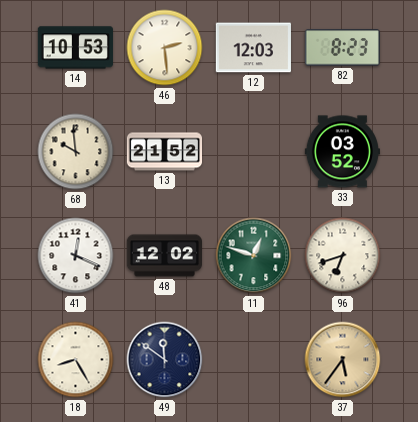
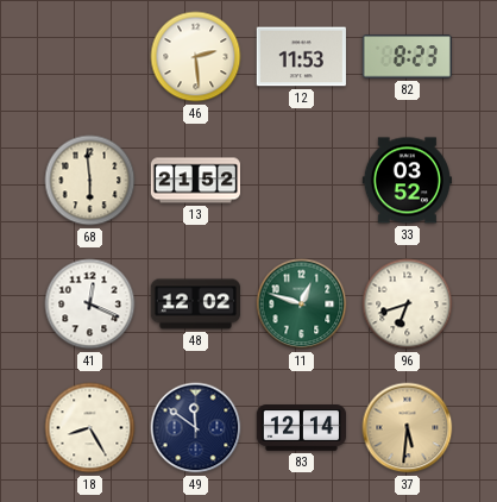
14: 10:53 -> none (75, 48)
12: 12:03 -> 11:53 (301, 57)
68: 9:59 -> 5:59 (90, 181)
83: none -> 12:14 (301, 428)
37: 5:36 -> 5:31 (408, 428)
